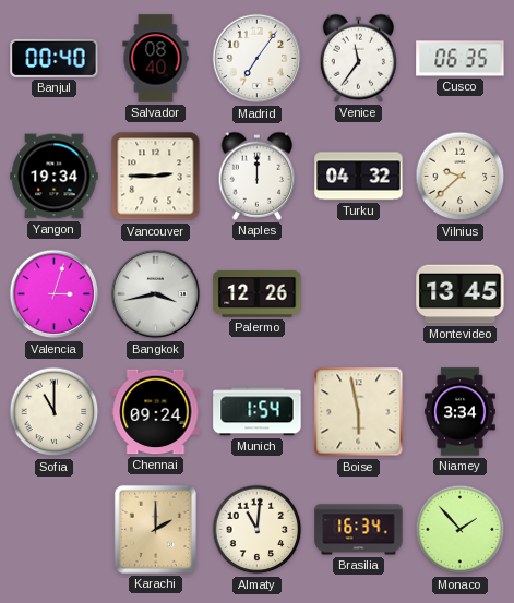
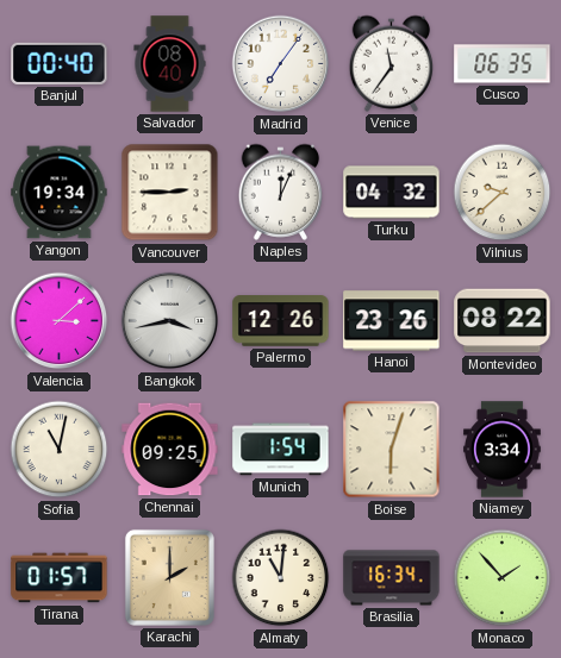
Naples: 12:00 -> 12:04 (281, 192)
Valencia: 3:03 -> 3:08 (60, 321)
Hanoi: none -> 23:26 (392, 321)
Montevideo: 13:45 -> 08:22 (503, 321)
Sofia: 11:00 -> 11:02 (60, 450)
Chennai: 09:24 -> 09:25 (170, 450)
Boise: 5:58 -> 6:03 (392, 450)
Tirana: none -> 01:57 (60, 578)
